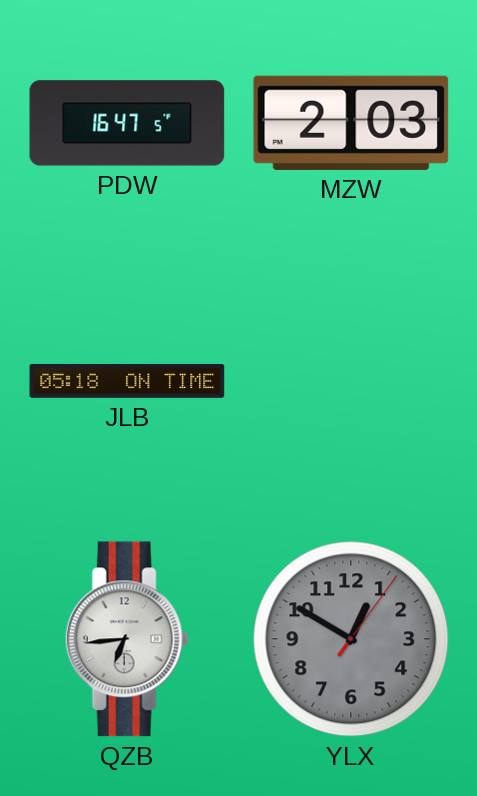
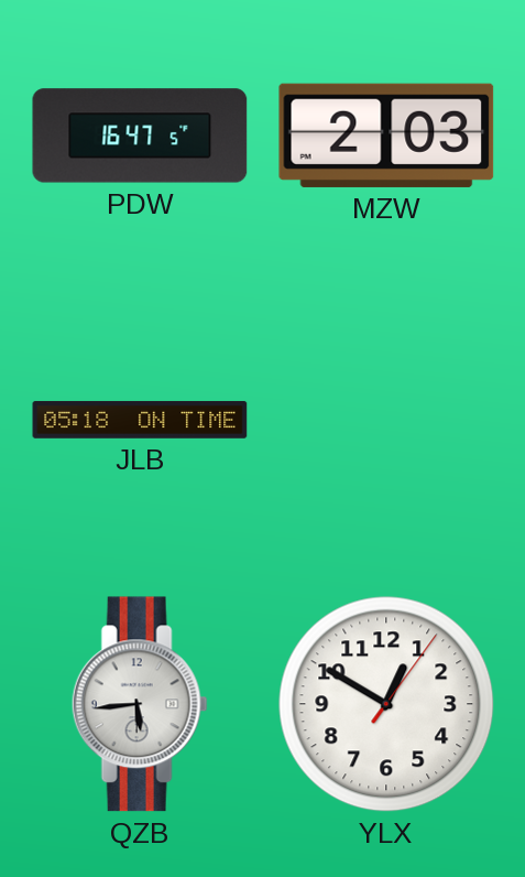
QZB: 6:44 -> 5:44 (140, 704)
YLX dial: grey -> white (386, 704)
